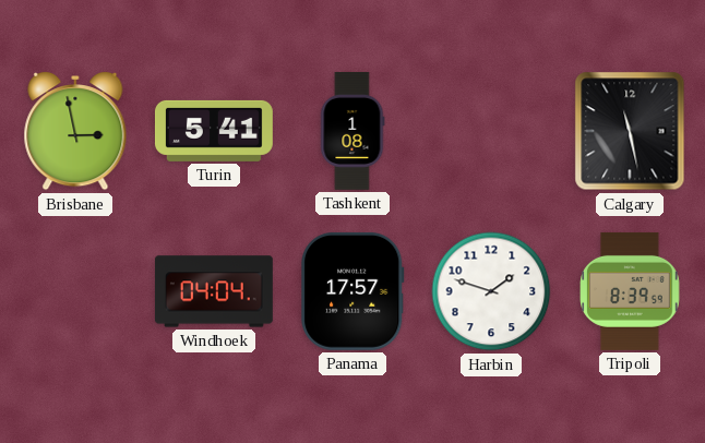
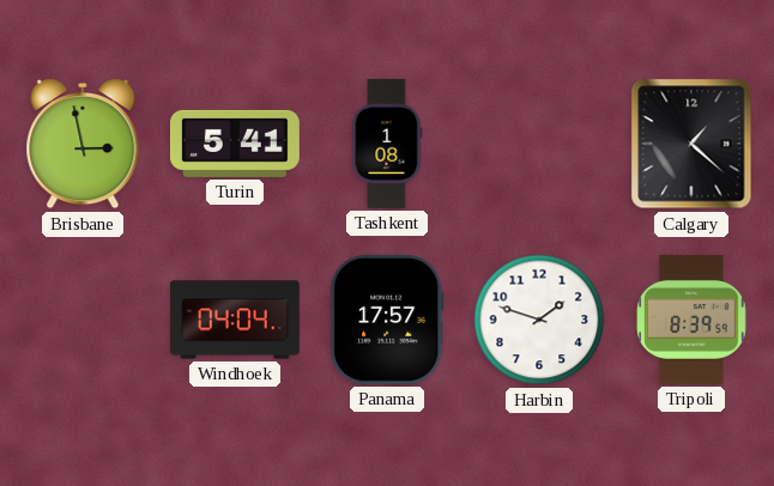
Calgary: 11:28 -> 1:22 (691, 144)
